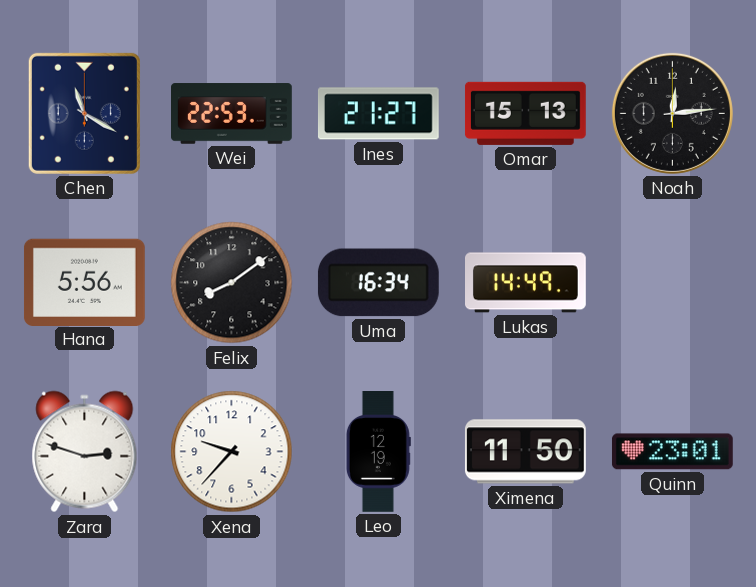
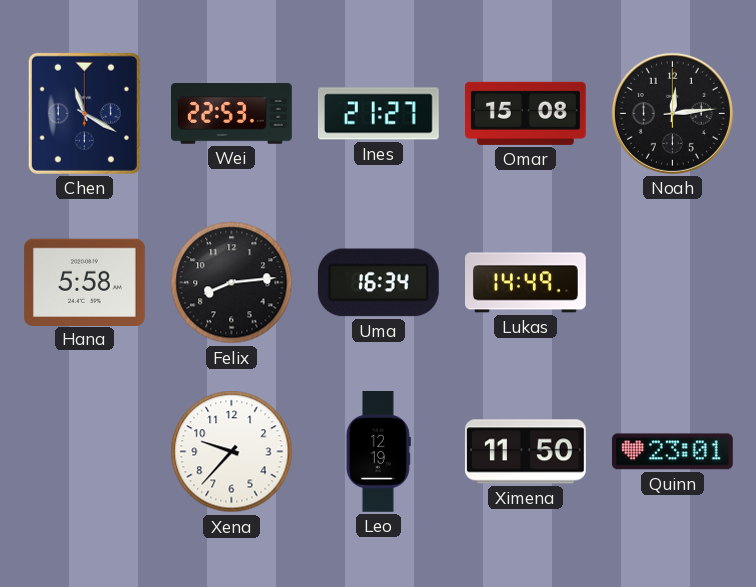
Omar: 15:13 -> 15:08 (525, 113)
Hana: 5:56 -> 5:58 (84, 282)
Felix: 8:09 -> 8:14 (232, 283)
Zara: 2:48 -> none (85, 452)
